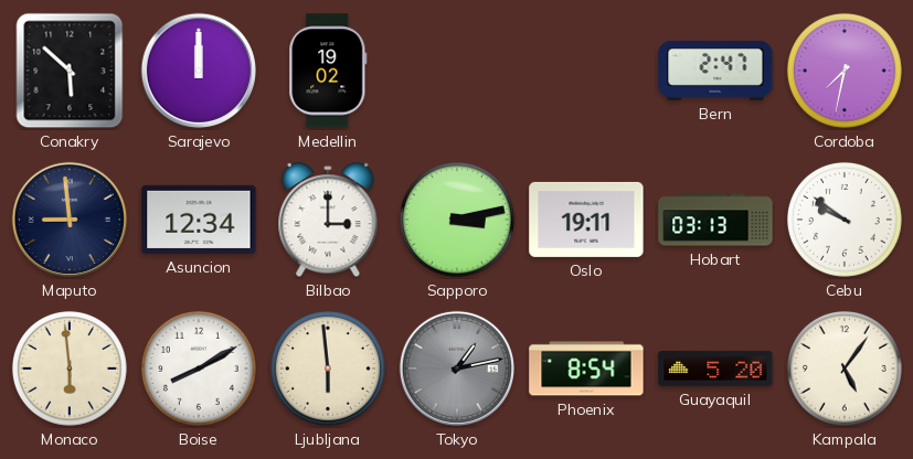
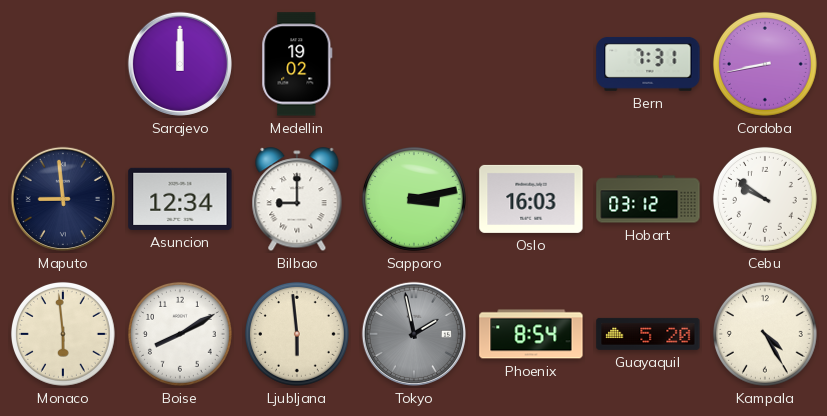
Conakry: 5:52 -> none (70, 71)
Bern: 2:47 -> 7:31 (648, 64)
Cordoba: 7:32 -> 8:43 (765, 64)
Bilbao: 3:00 -> 9:00 (297, 200)
Oslo: 19:11 -> 16:03 (531, 199)
Hobart: 03:13 -> 03:12 (648, 199)
Tokyo: 1:13 -> 1:58 (414, 334)
Kampala: 5:06 -> 4:25 (765, 334)
